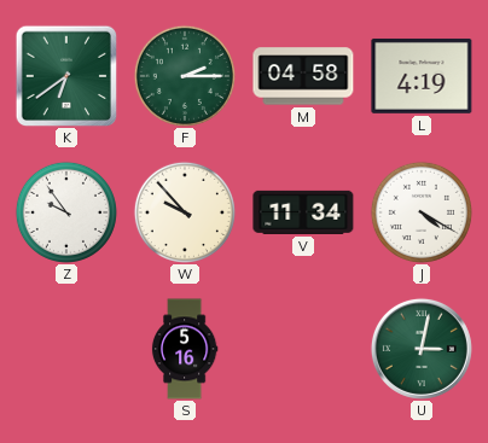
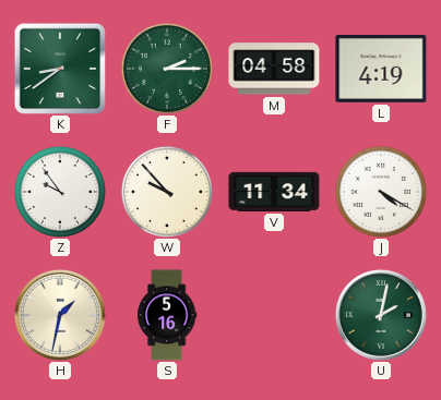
K: 6:39 -> 8:39 (60, 69)
H: none -> 1:32 (60, 315)
U: 3:02 -> 2:02 (381, 315)
